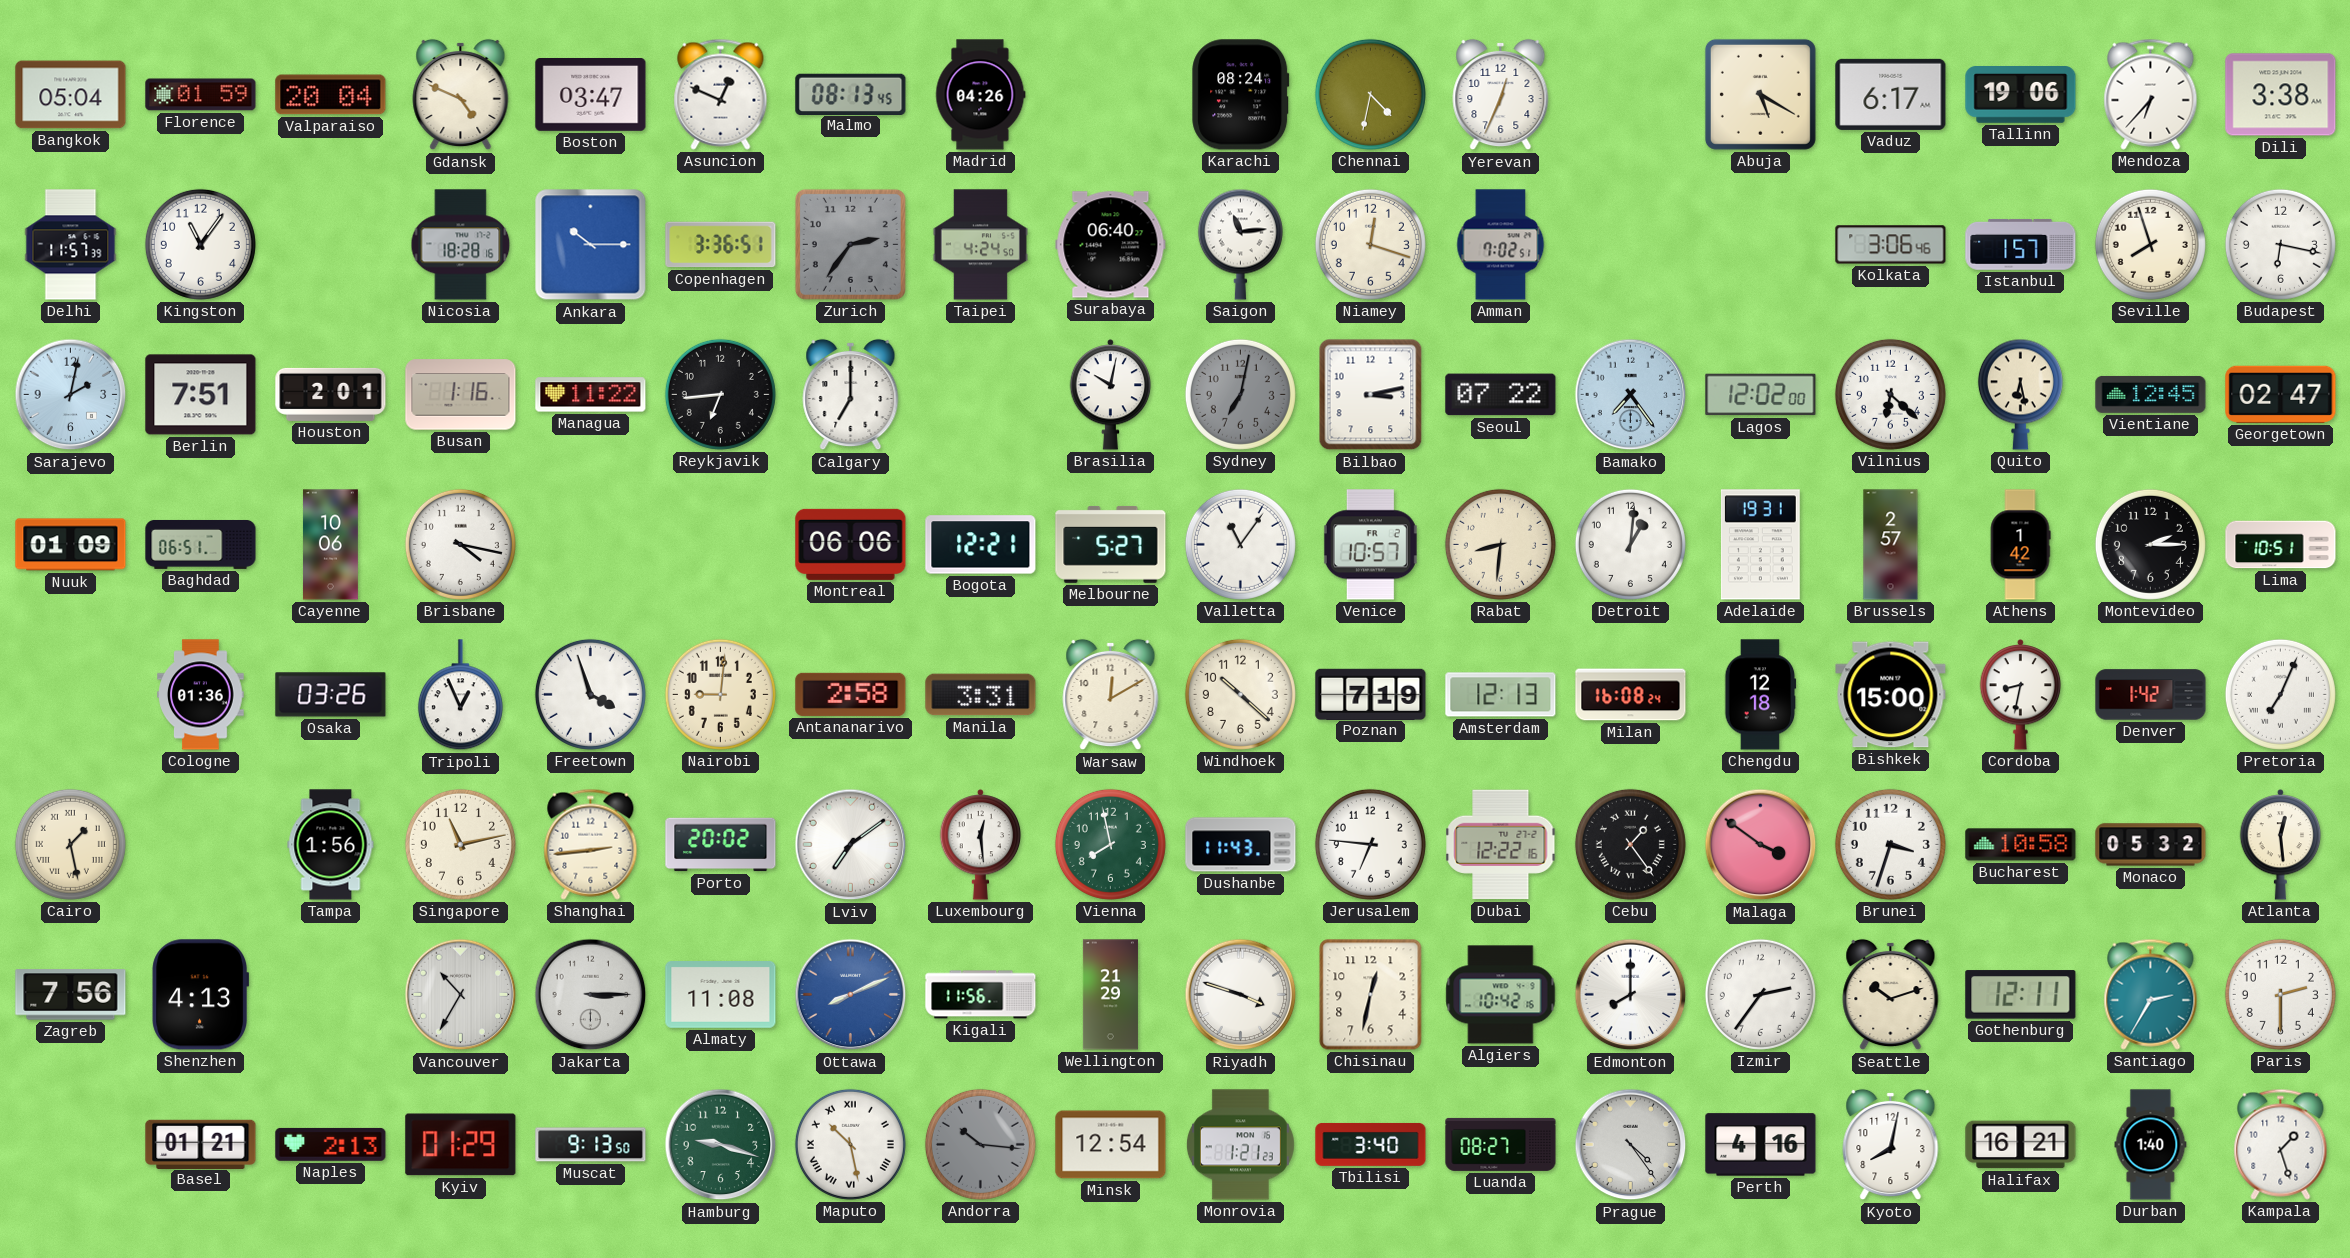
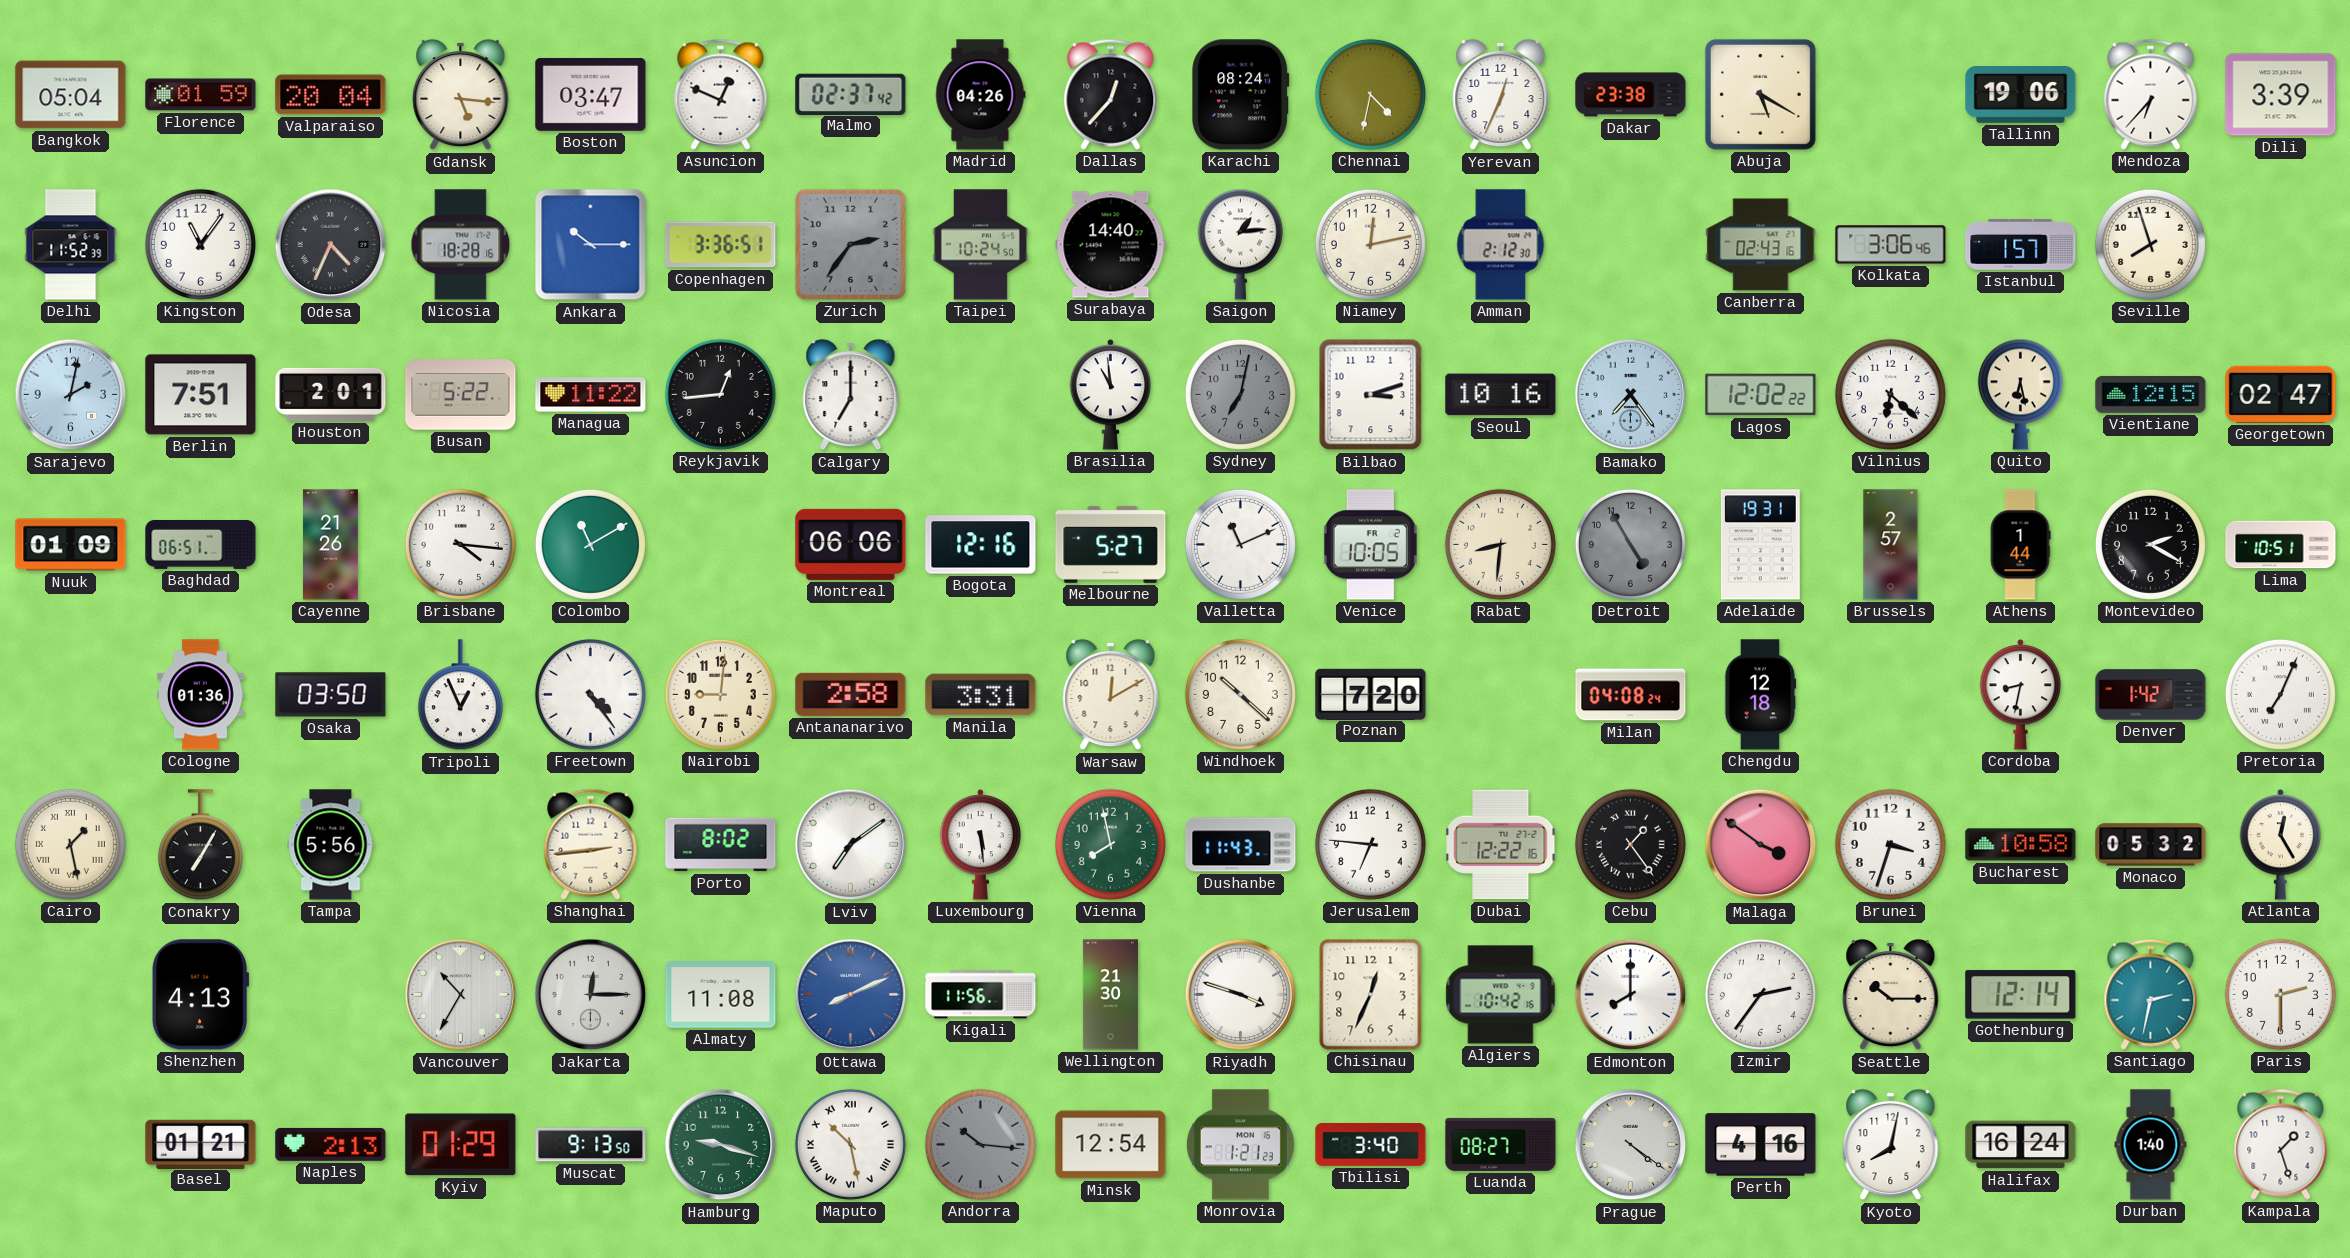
Gdansk: 4:49 -> 5:16 (461, 95)
Malmo: 08:13 -> 02:37 (851, 94)
Dallas: none -> 12:37 (1111, 94)
Dakar: none -> 23:38 (1631, 95)
Vaduz: 6:17 -> none (1891, 94)
Dili: 3:38 -> 3:39 (2281, 95)
Delhi: 11:57 -> 11:52 (71, 245)
Odesa: none -> 4:34 (331, 245)
Taipei: 4:24 -> 10:24 (980, 245)
Surabaya: 06:40 -> 14:40 (1111, 245)
Saigon: 11:14 -> 1:14 (1240, 244)
Niamey: 12:18 -> 12:13 (1370, 244)
Amman: 7:02 -> 2:12 (1501, 245)
Canberra: none -> 02:43 (1761, 245)
Budapest: 6:17 -> none (2280, 244)
Busan: 1:16 -> 5:22 (461, 395)
Reykjavik: 6:44 -> 12:44 (720, 394)
Brasilia: 10:02 -> 10:59 (1111, 395)
Bilbao: 3:13 -> 3:12 (1371, 395)
Seoul: 07:22 -> 10:16 (1501, 395)
Lagos: 12:02:00 -> 12:02:22 (1761, 395)
Vientiane: 12:45 -> 12:15 (2151, 394)
Cayenne: 10:06 -> 21:26 (330, 545)
Brisbane: 4:17 -> 4:16 (460, 544)
Colombo: none -> 11:10 (590, 544)
Bogota: 12:21 -> 12:16 (981, 545)
Valletta: 11:06 -> 11:11 (1240, 544)
Venice: 10:57 -> 10:05 (1370, 545)
Detroit: 1:01 -> 4:55 (1630, 544)
Detroit dial: white -> grey (1630, 544)
Athens: 1:42 -> 1:44 (2020, 545)
Montevideo: 2:15 -> 2:20 (2150, 544)
Osaka: 03:26 -> 03:50 (331, 695)
Freetown: 3:57 -> 4:24 (590, 694)
Poznan: 7:19 -> 7:20 (1371, 694)
Amsterdam: 12:13 -> none (1501, 695)
Milan: 16:08 -> 04:08 (1631, 695)
Bishkek: 15:00 -> none (1891, 695)
Conakry: none -> 7:05 (200, 845)
Tampa: 1:56 -> 5:56 (331, 845)
Singapore: 11:13 -> none (460, 844)
Porto: 20:02 -> 8:02 (721, 845)
Luxembourg: 12:29 -> 5:29 (981, 845)
Atlanta: 12:29 -> 12:25 (2281, 845)
Zagreb: 7:56 -> none (71, 995)
Jakarta: 3:15 -> 12:15 (591, 995)
Wellington: 21:29 -> 21:30 (1110, 995)
Chisinau: 12:32 -> 12:34 (1371, 995)
Seattle: 10:12 -> 10:15 (1891, 995)
Gothenburg: 12:11 -> 12:14 (2021, 995)
Santiago: 2:35 -> 2:32 (2151, 994)
Prague: 4:24 -> 4:21 (1631, 1145)
Halifax: 16:21 -> 16:24 (2021, 1145)
